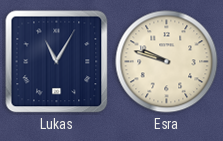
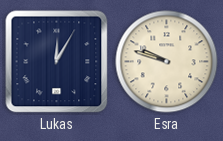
Lukas: 11:05 -> 12:05 (57, 62)
